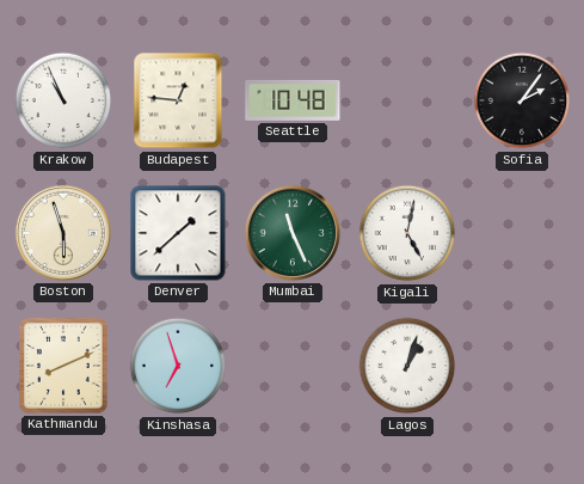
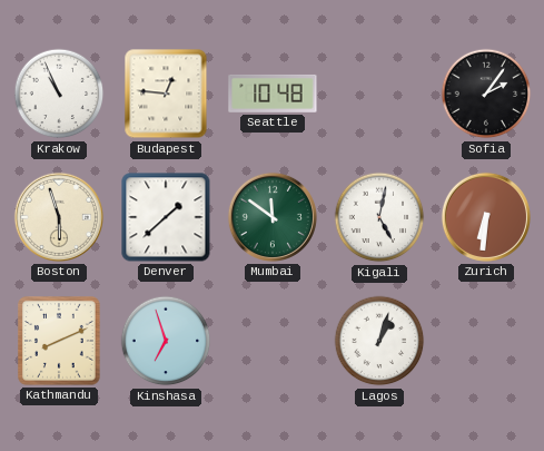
Mumbai: 11:26 -> 11:51 (273, 217)
Zurich: none -> 6:31 (486, 217)
